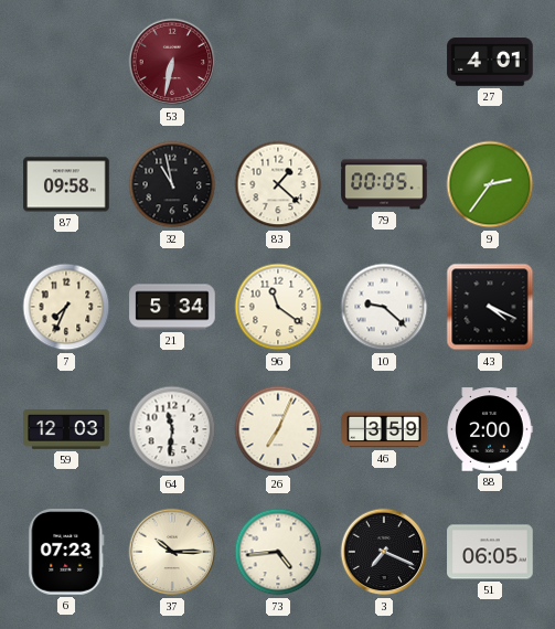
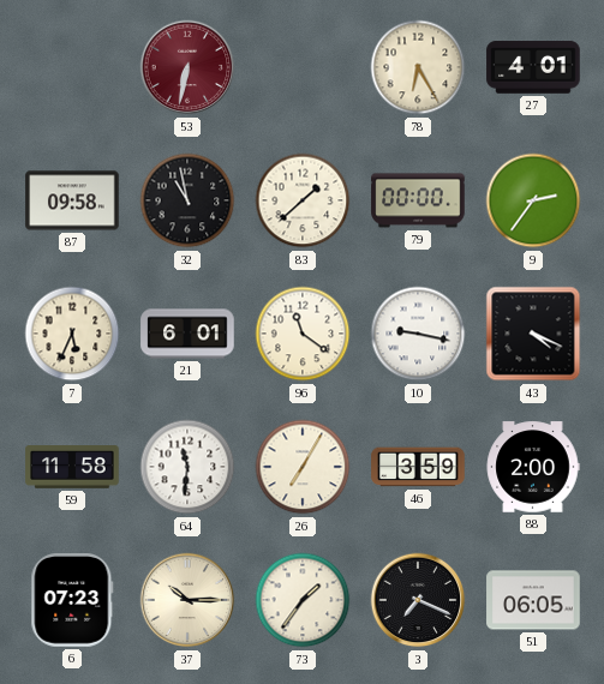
78: none -> 6:25 (418, 67)
83: 1:22 -> 1:38 (303, 200)
79: 00:05 -> 00:00 (418, 200)
7: 7:34 -> 5:34 (72, 334)
21: 5:34 -> 6:01 (187, 334)
10: 9:22 -> 9:17 (418, 334)
59: 12:03 -> 11:58 (72, 468)
26: 7:04 -> 7:05 (303, 467)
73: 4:44 -> 1:36 (303, 600)
